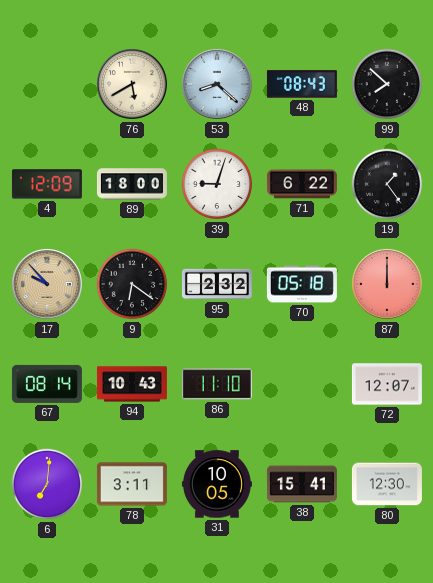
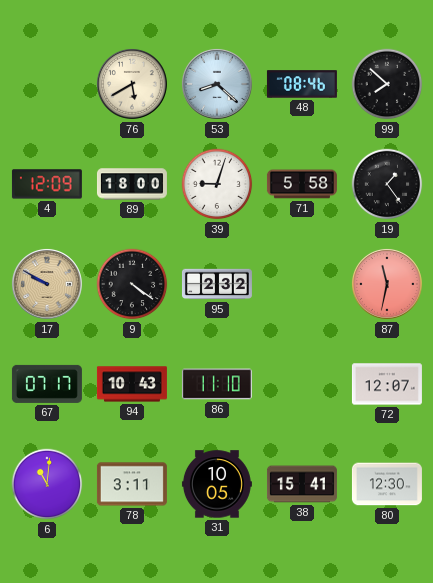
48: 08:43 -> 08:46 (302, 84)
71: 6:22 -> 5:58 (302, 184)
17: 9:53 -> 9:50 (47, 284)
9: 6:21 -> 4:21 (132, 284)
70: 05:18 -> none (302, 284)
87: 12:00 -> 11:32 (387, 284)
67: 08:14 -> 07:17 (47, 384)
6: 7:01 -> 11:01 (47, 484)
